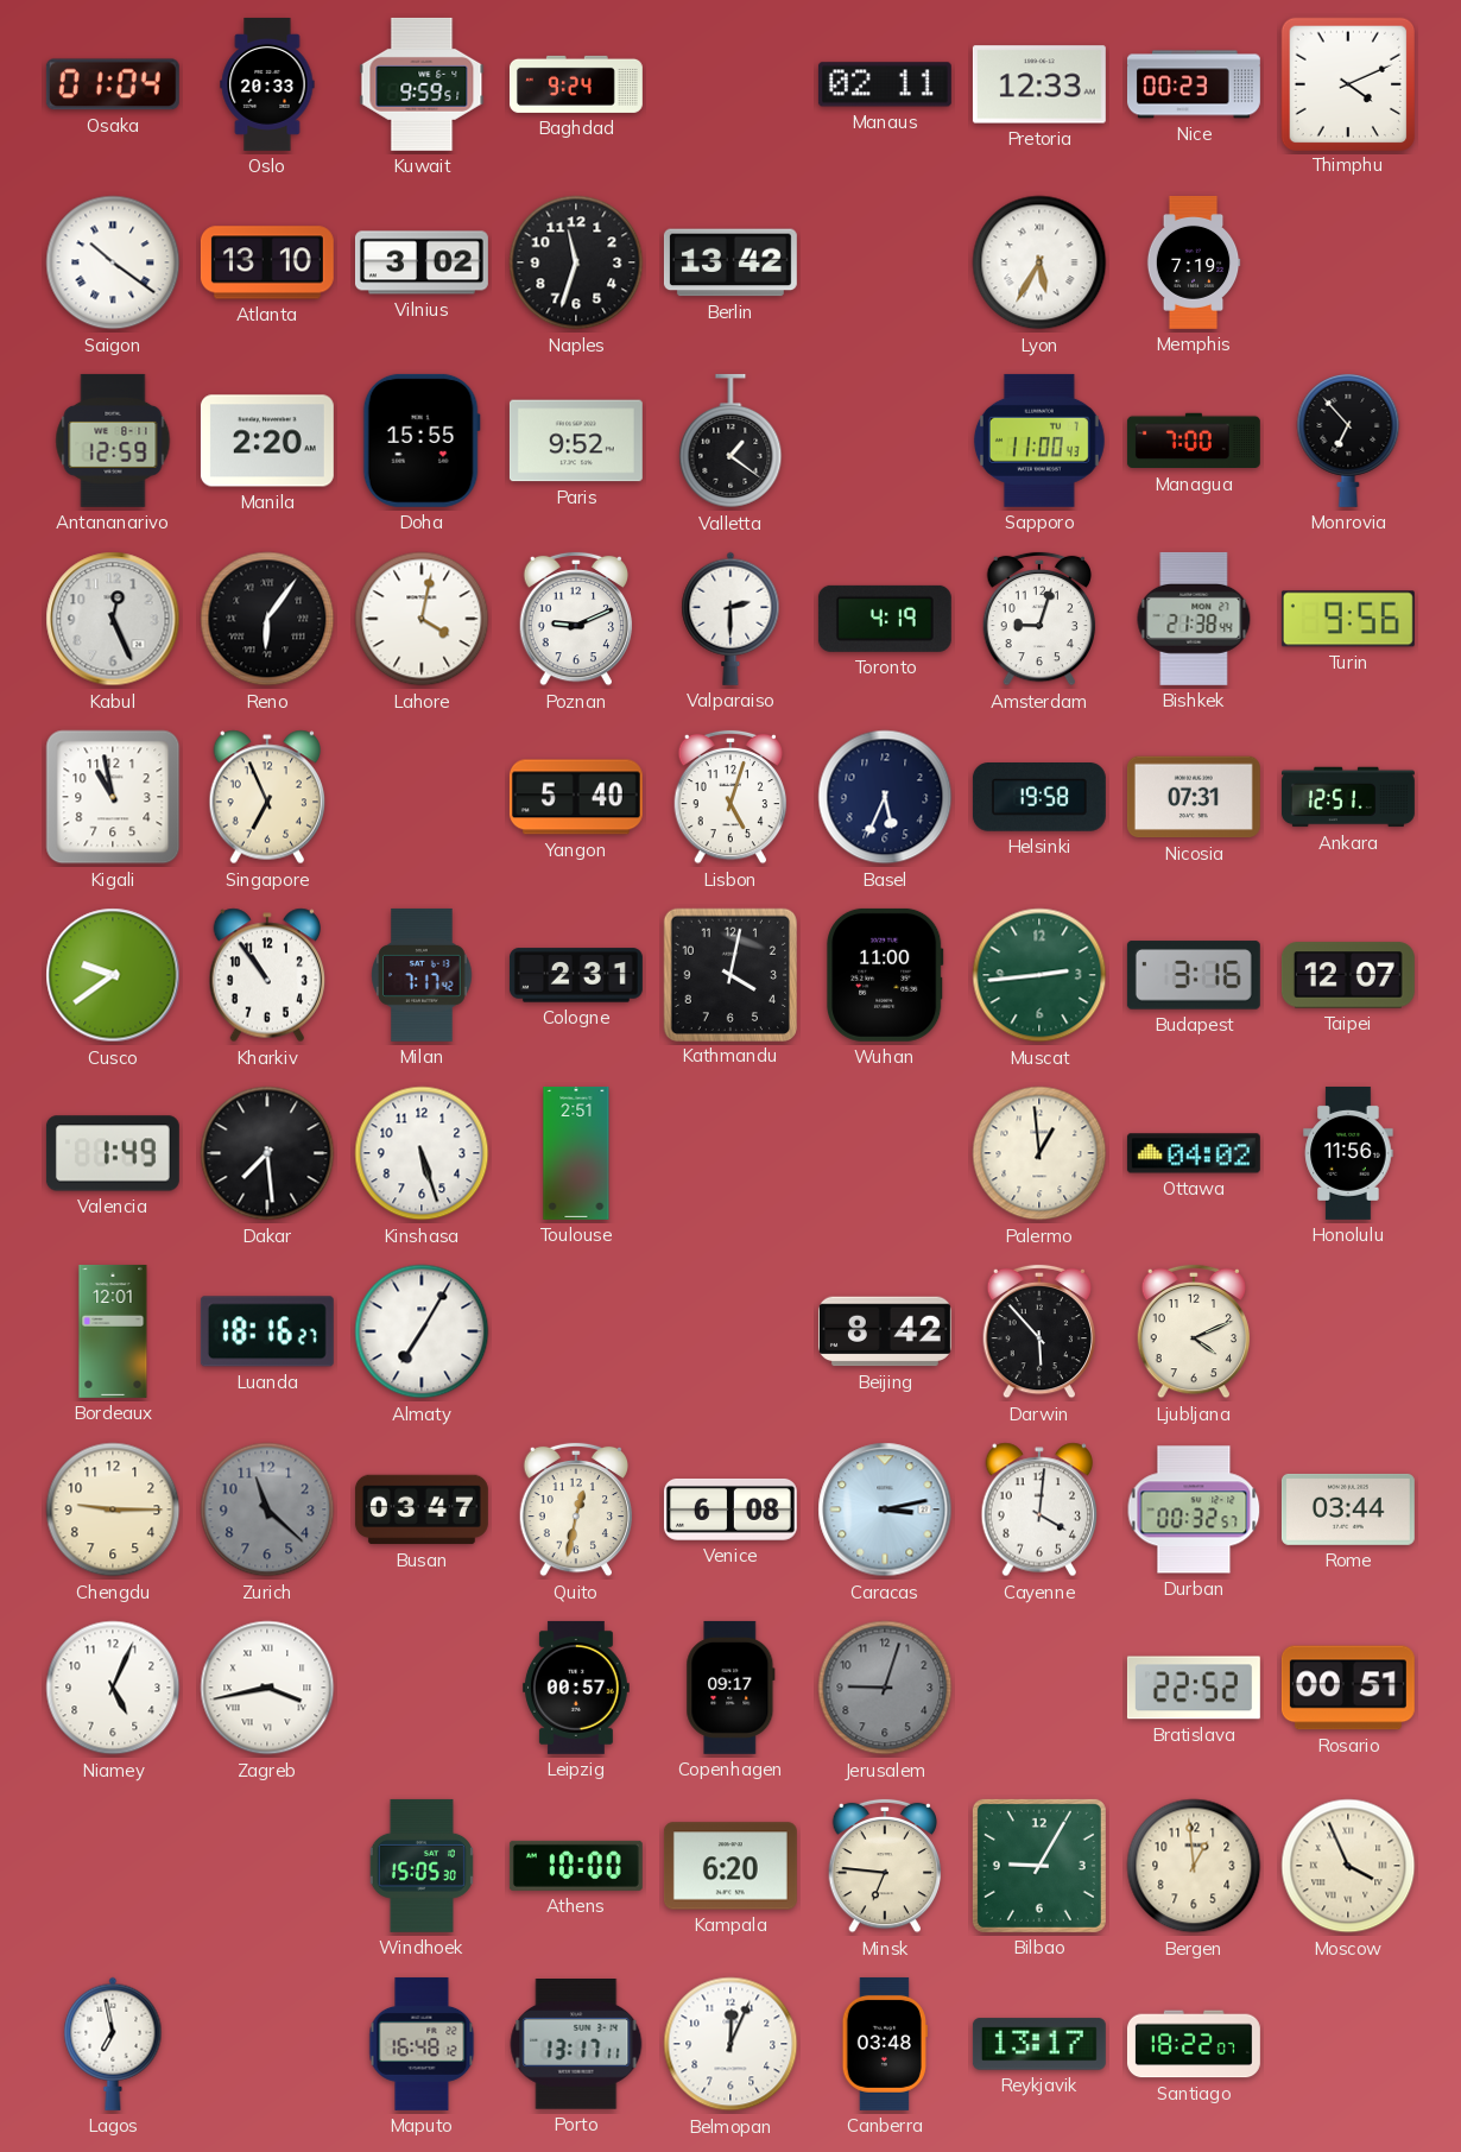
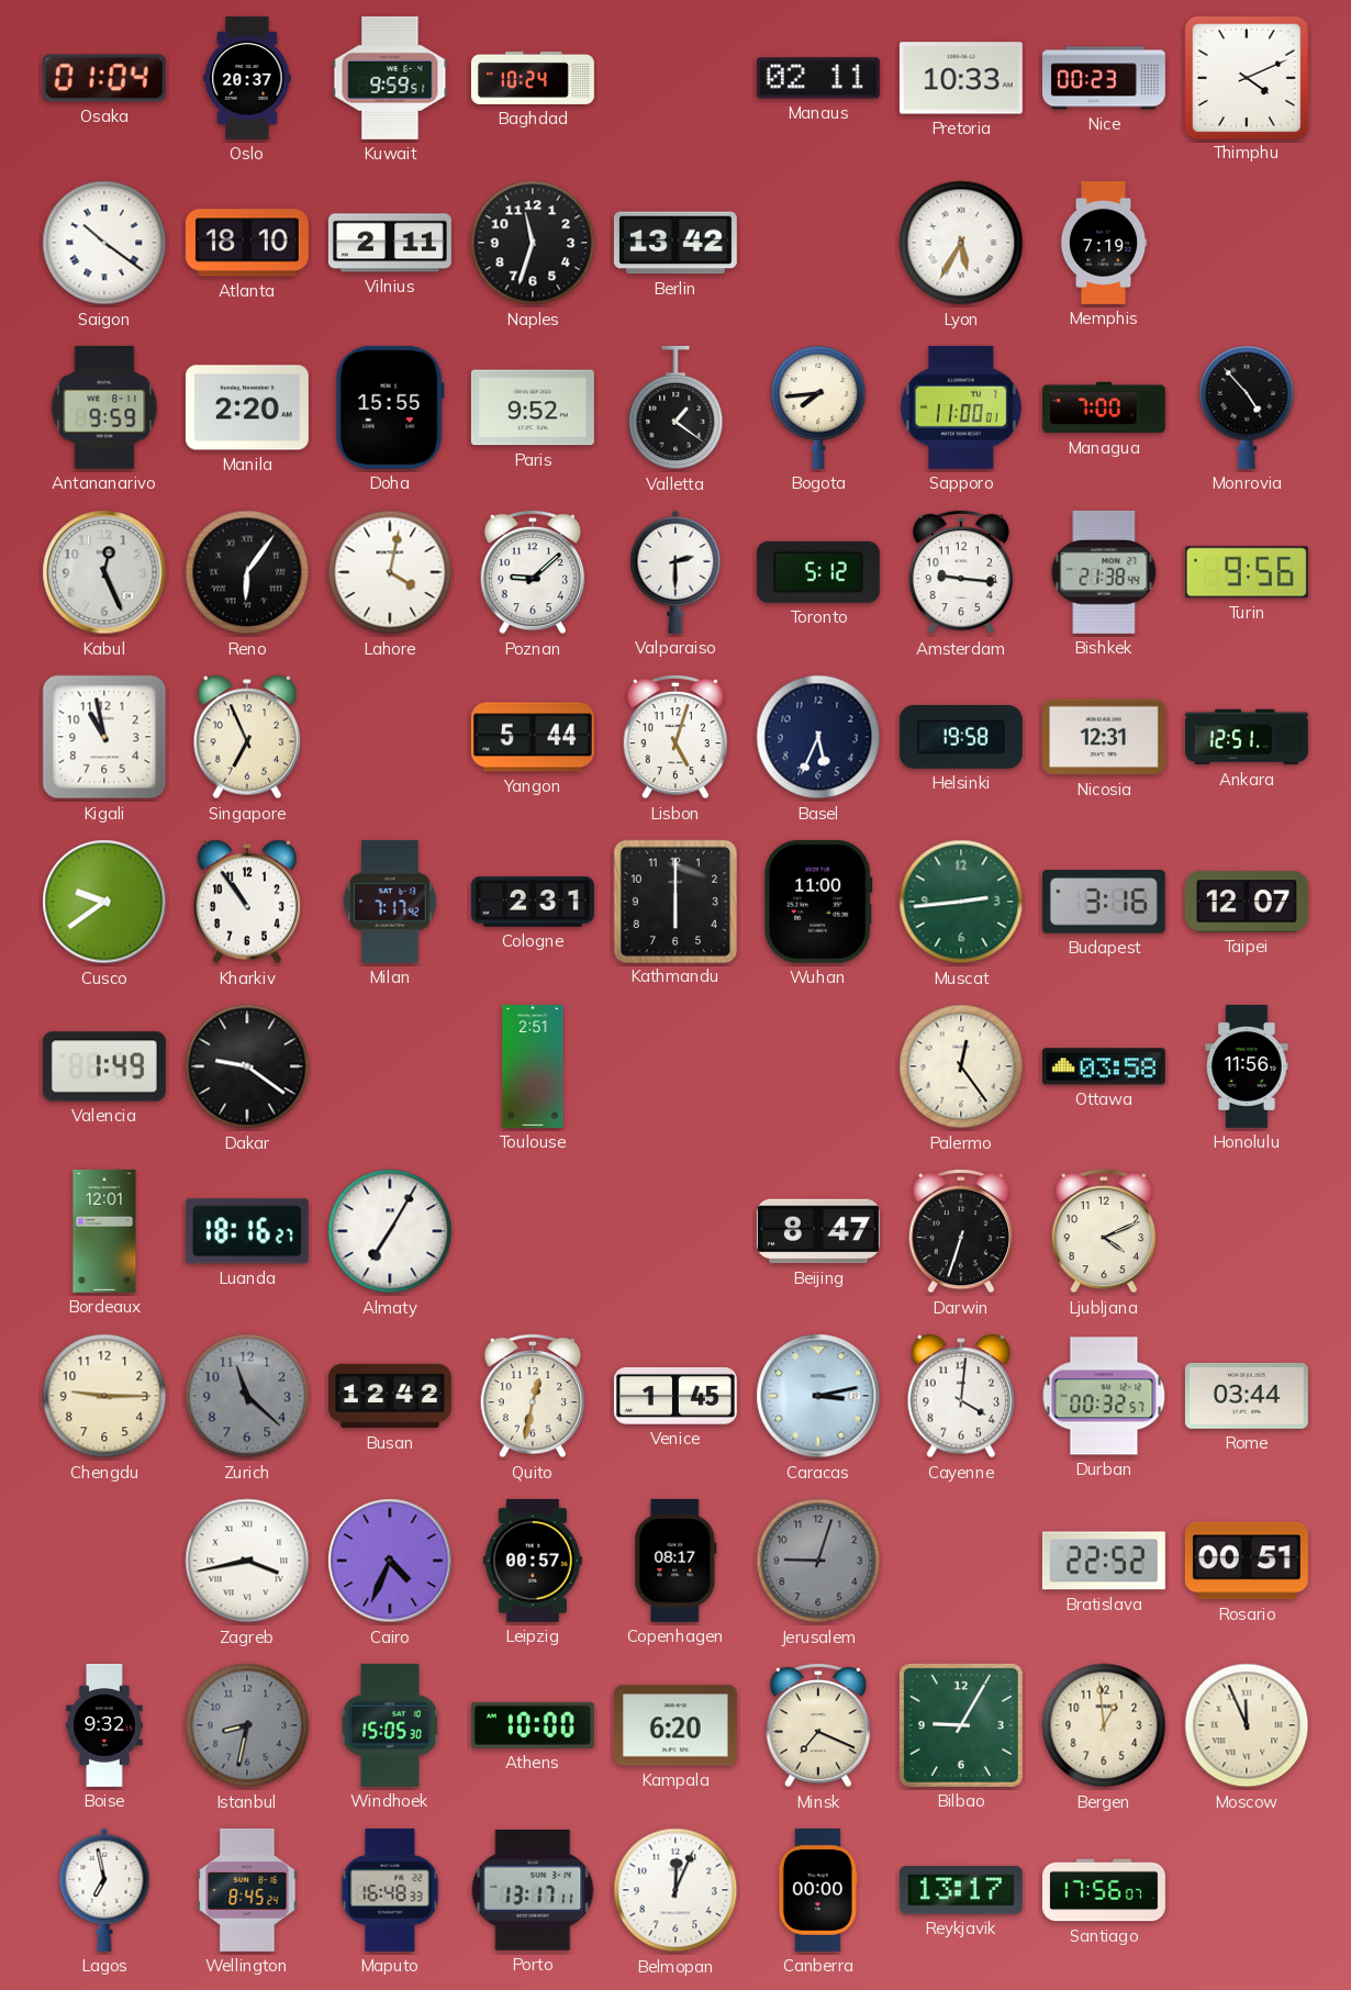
Oslo: 20:33 -> 20:37 (247, 78)
Baghdad: 9:24 -> 10:24 (533, 78)
Pretoria: 12:33 -> 10:33 (961, 78)
Atlanta: 13:10 -> 18:10 (247, 243)
Vilnius: 3:02 -> 2:11 (390, 243)
Antananarivo: 12:59 -> 9:59 (104, 407)
Bogota: none -> 7:44 (818, 406)
Sapporo: 11:00:43 -> 11:00:01 (961, 407)
Monrovia: 6:53 -> 4:53 (1247, 406)
Poznan: 9:11 -> 9:08 (533, 572)
Toronto: 4:19 -> 5:12 (818, 572)
Amsterdam: 9:03 -> 9:16 (961, 572)
Yangon: 5:40 -> 5:44 (533, 737)
Nicosia: 07:31 -> 12:31 (1104, 737)
Kathmandu: 4:02 -> 6:00 (674, 901)
Dakar: 7:29 -> 9:21 (247, 1066)
Kinshasa: 5:27 -> none (422, 1153)
Palermo: 12:59 -> 12:24 (961, 1066)
Ottawa: 04:02 -> 03:58 (1104, 1066)
Beijing: 8:42 -> 8:47 (818, 1231)
Darwin: 5:53 -> 6:33 (961, 1231)
Busan: 03:47 -> 12:42 (390, 1396)
Venice: 6:08 -> 1:45 (675, 1396)
Niamey: 5:04 -> none (113, 1688)
Cairo: none -> 4:34 (390, 1561)
Copenhagen: 09:17 -> 08:17 (675, 1561)
Boise: none -> 9:32 (104, 1726)
Istanbul: none -> 8:32 (247, 1725)
Minsk: 6:46 -> 7:19 (818, 1725)
Moscow: 3:56 -> 11:56 (1247, 1725)
Wellington: none -> 8:45 (247, 1890)
Maputo: 16:48:12 -> 16:48:33 (390, 1890)
Canberra: 03:48 -> 00:00 (818, 1890)
Santiago: 18:22 -> 17:56 (1104, 1890)
